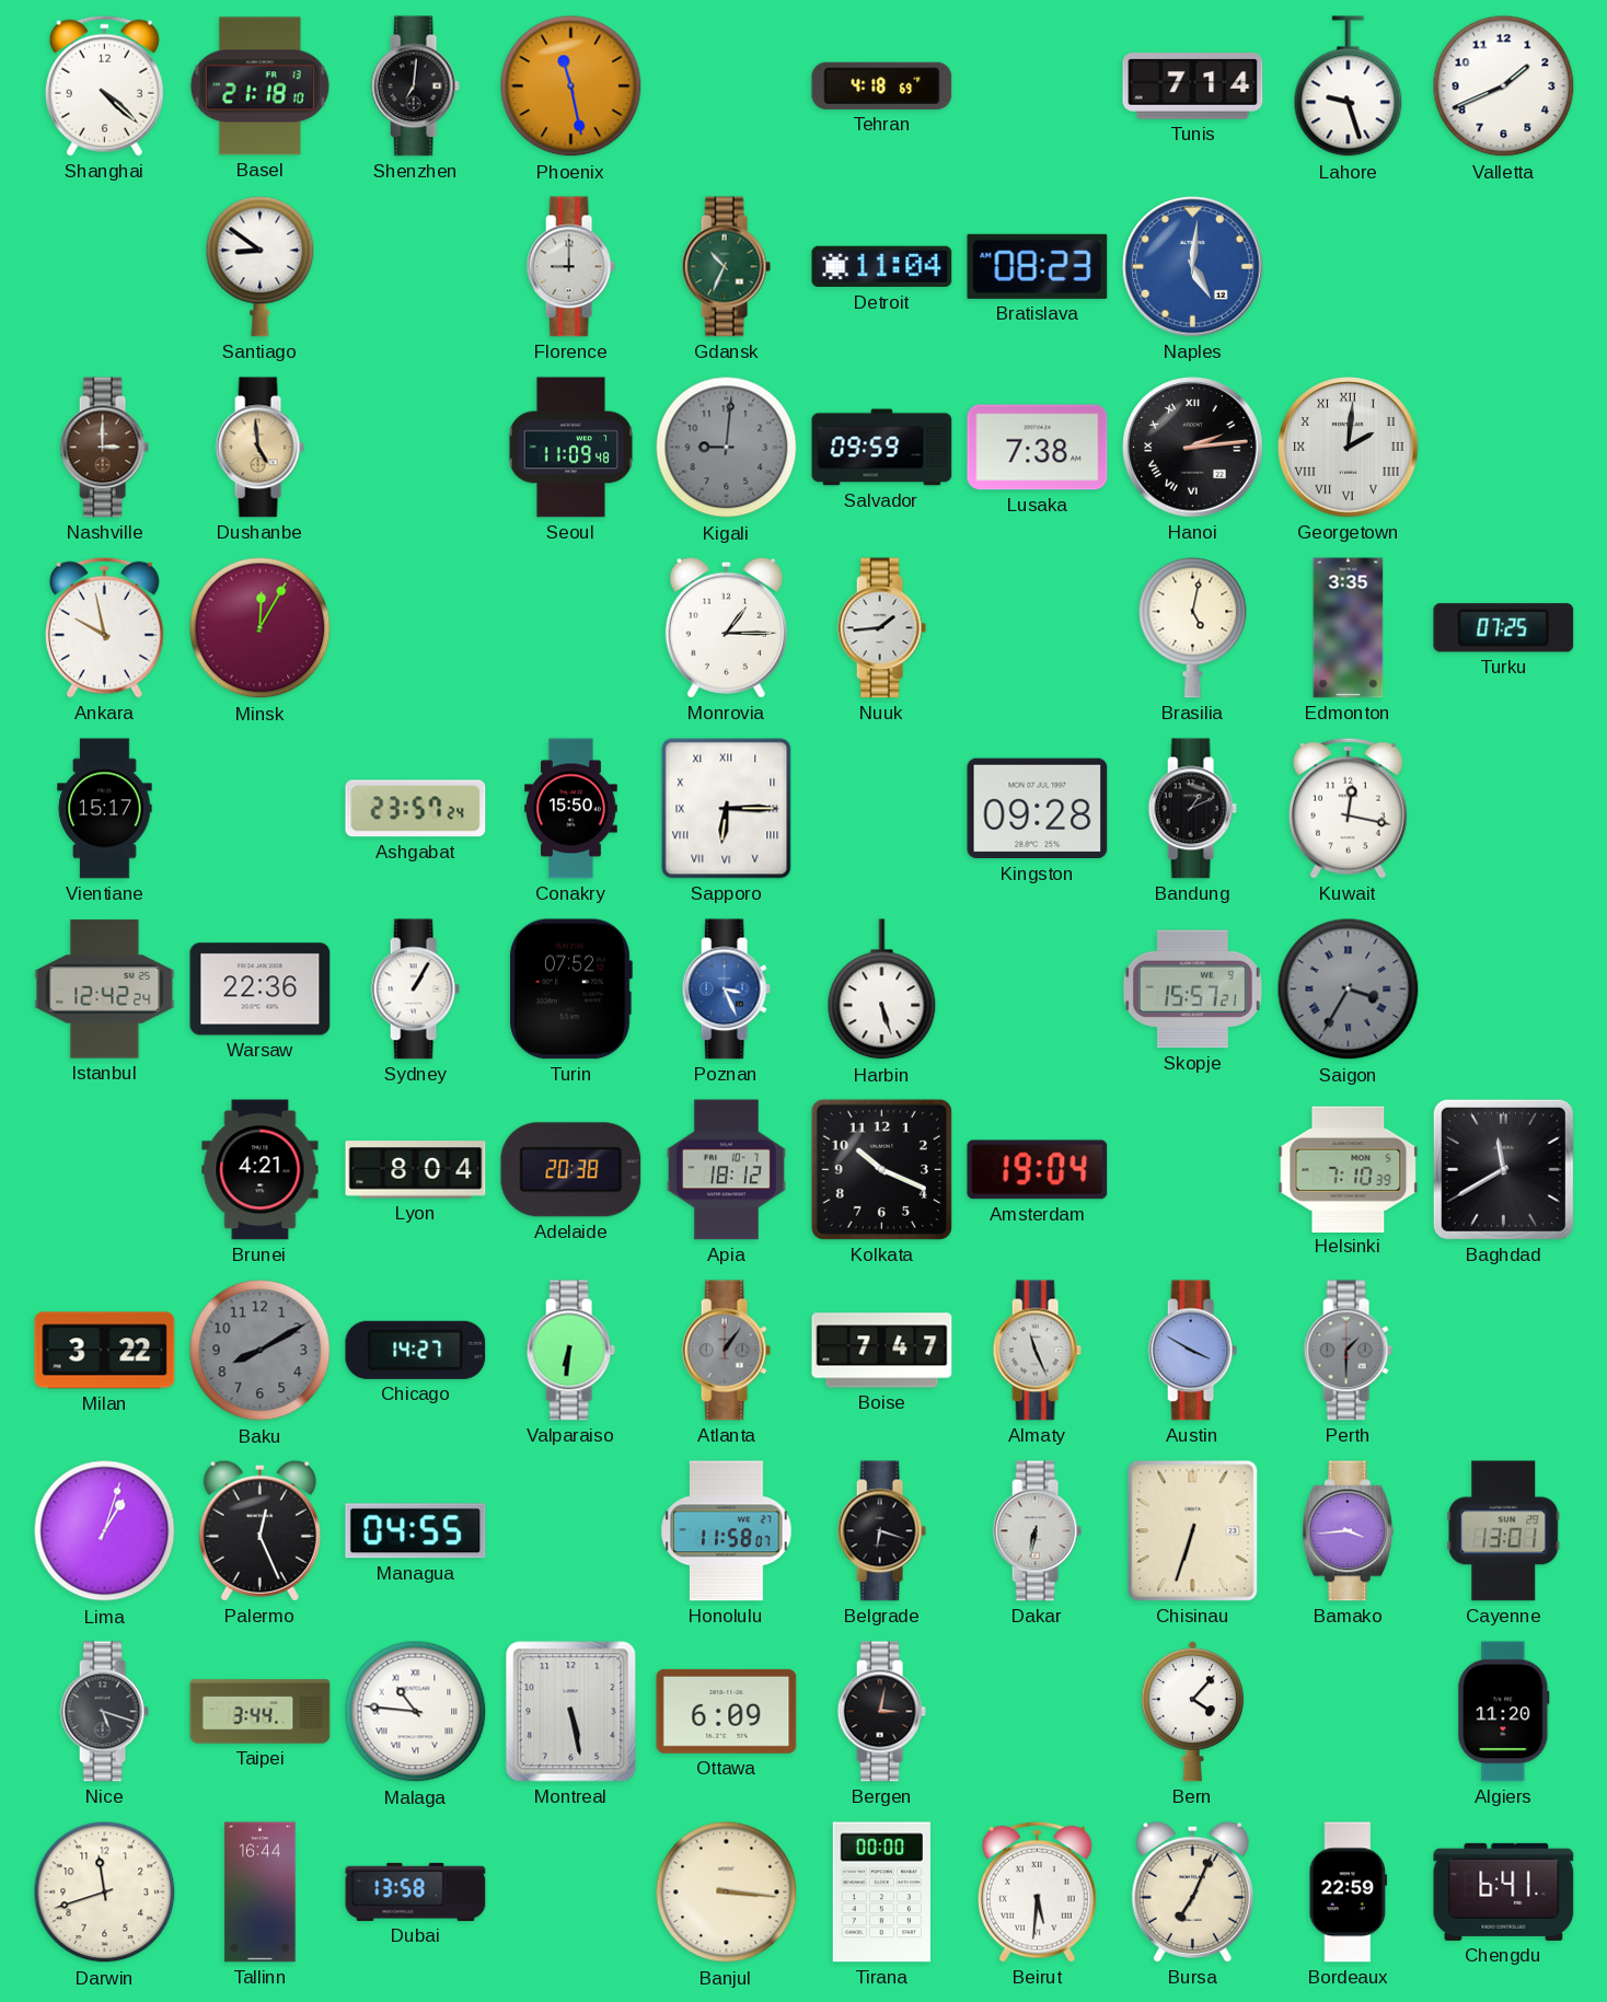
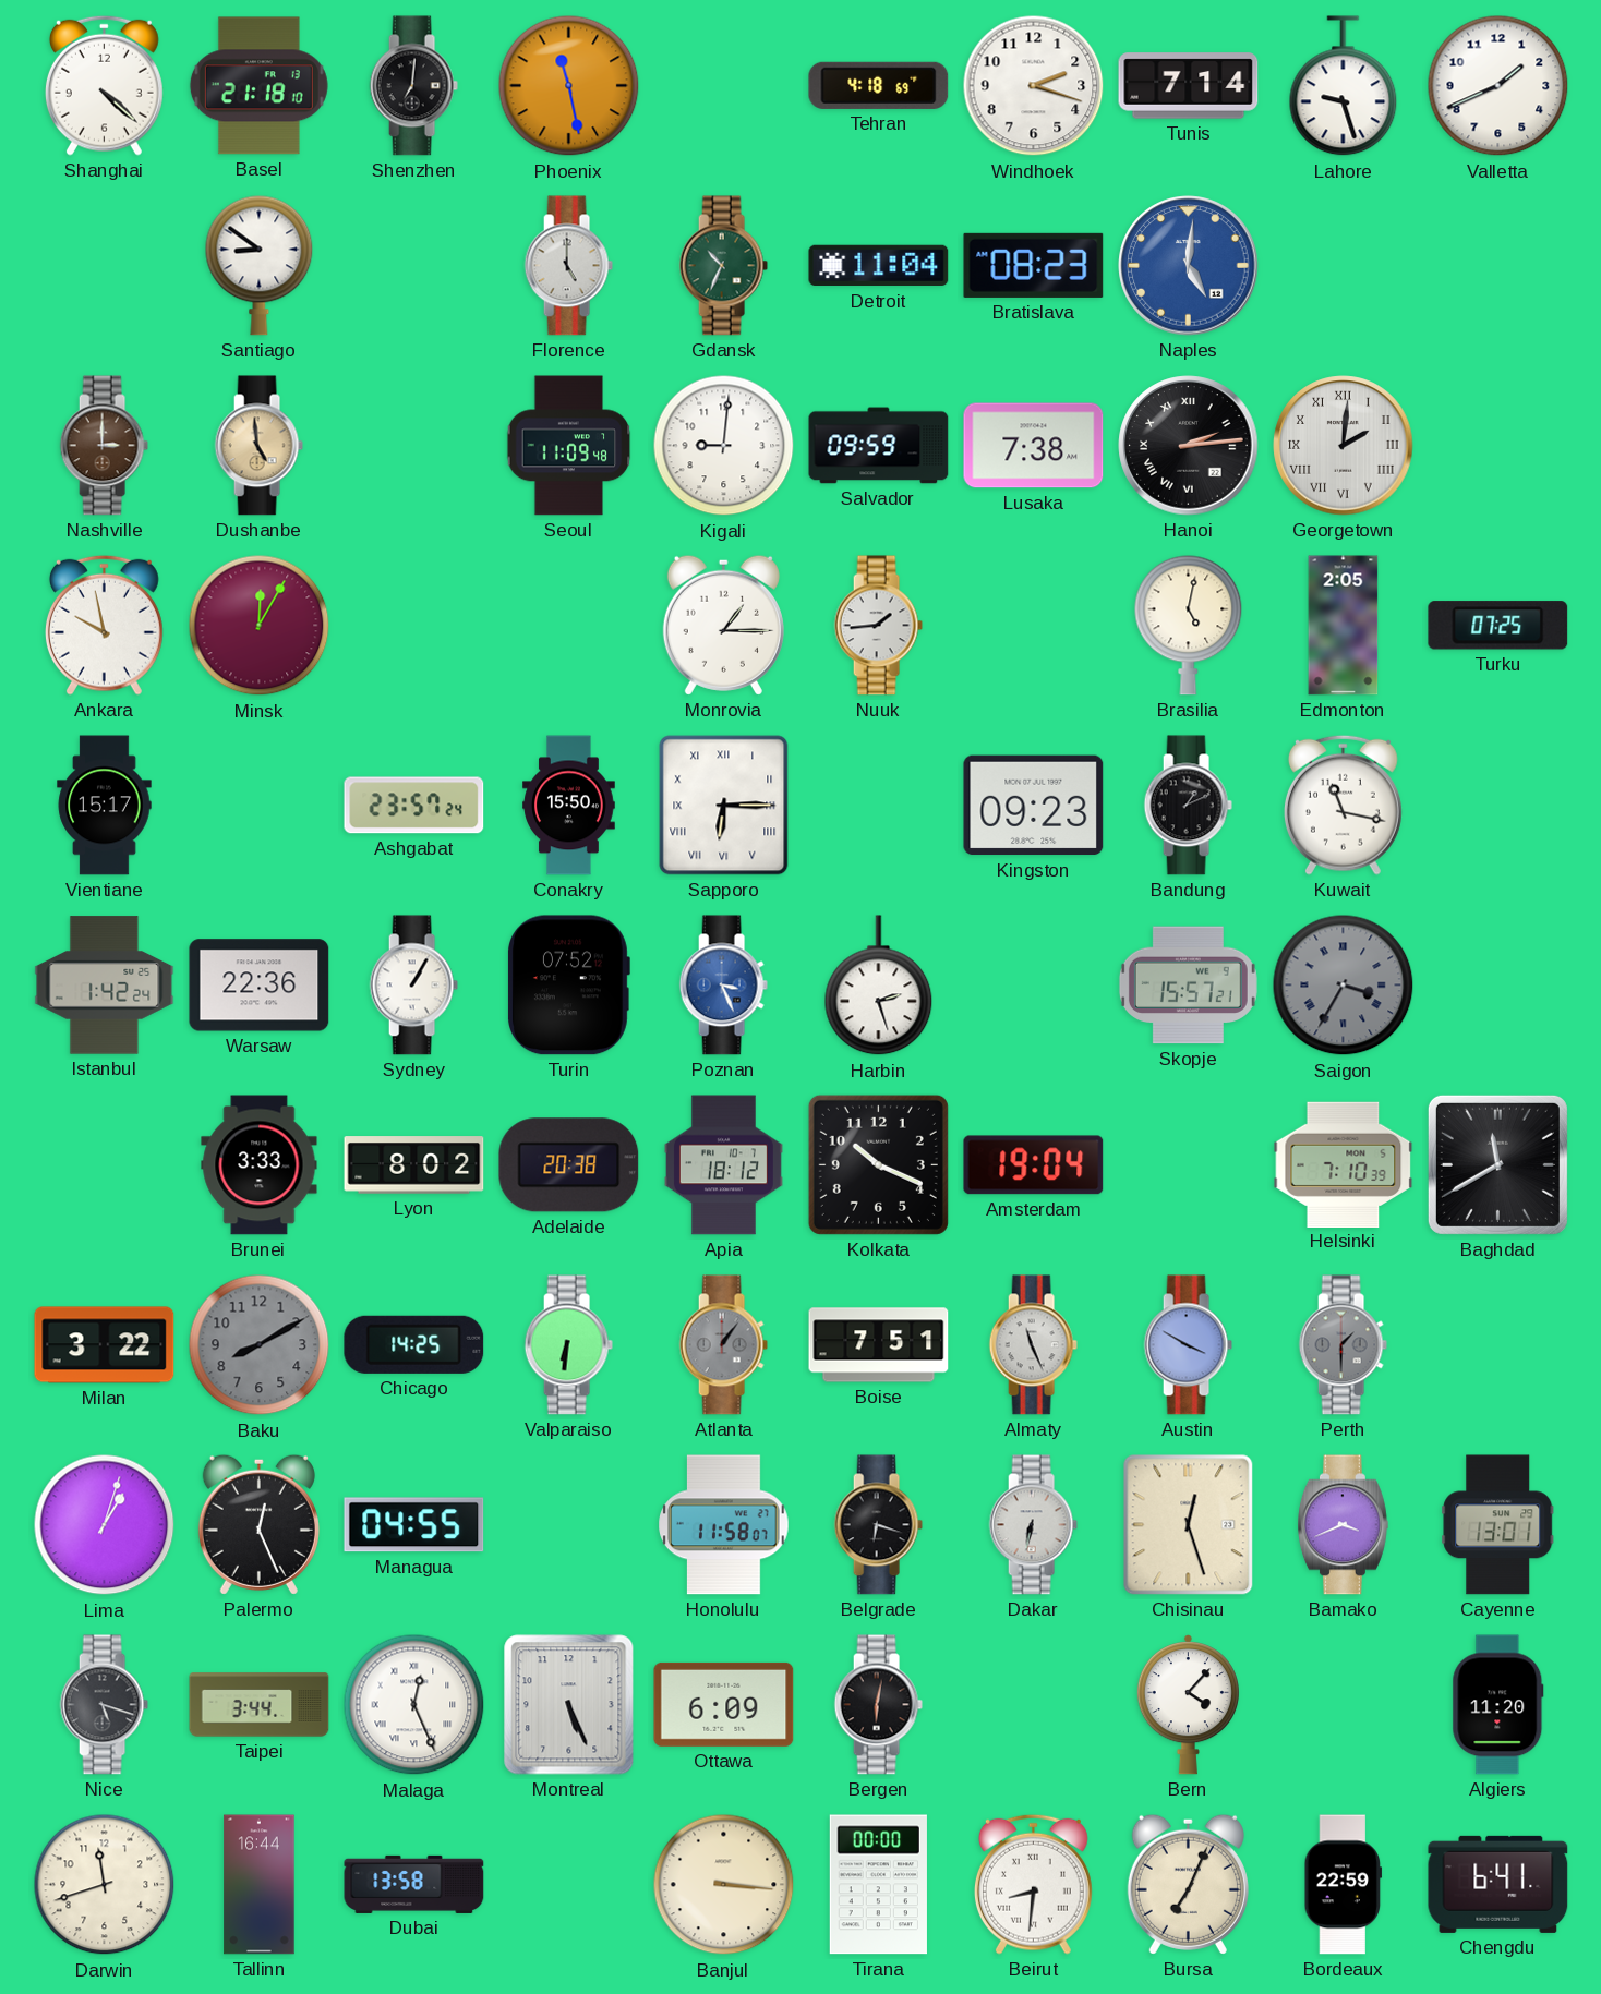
Windhoek: none -> 2:18 (1034, 86)
Florence: 9:00 -> 5:00 (568, 266)
Kigali dial: grey -> white (724, 446)
Edmonton: 3:35 -> 2:05 (1344, 626)
Kingston: 09:28 -> 09:23 (1034, 806)
Kuwait: 12:17 -> 11:17 (1343, 805)
Istanbul: 12:42 -> 1:42 (105, 986)
Harbin: 5:27 -> 2:27 (879, 986)
Brunei: 4:21 -> 3:33 (260, 1165)
Lyon: 8:04 -> 8:02 (414, 1165)
Chicago: 14:27 -> 14:25 (414, 1344)
Boise: 7:47 -> 7:51 (879, 1345)
Chisinau: 6:33 -> 12:27 (1189, 1525)
Bamako: 3:44 -> 3:41 (1343, 1525)
Malaga: 10:46 -> 12:26 (414, 1705)
Montreal: 5:28 -> 5:26 (569, 1705)
Bergen: 3:02 -> 6:02 (878, 1705)
Beirut: 5:31 -> 8:31 (1033, 1884)
